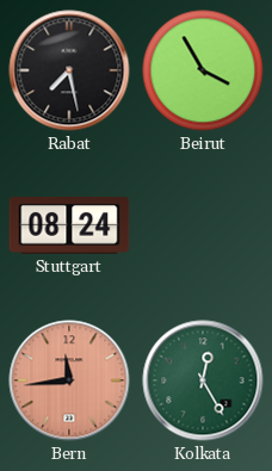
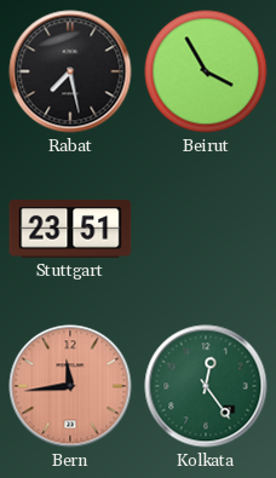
Stuttgart: 08:24 -> 23:51 (70, 229)
Kolkata: 12:25 -> 12:24 (206, 386)
